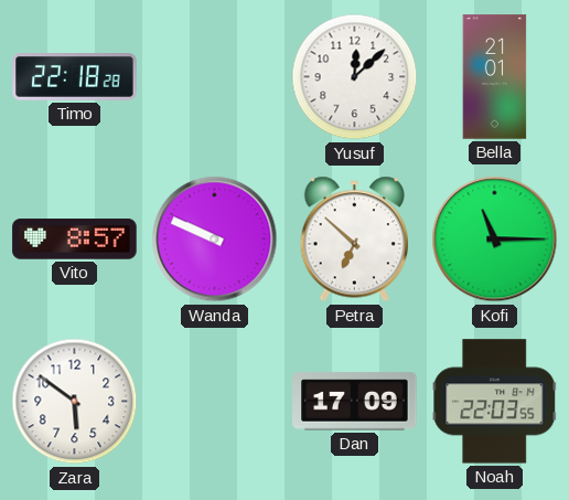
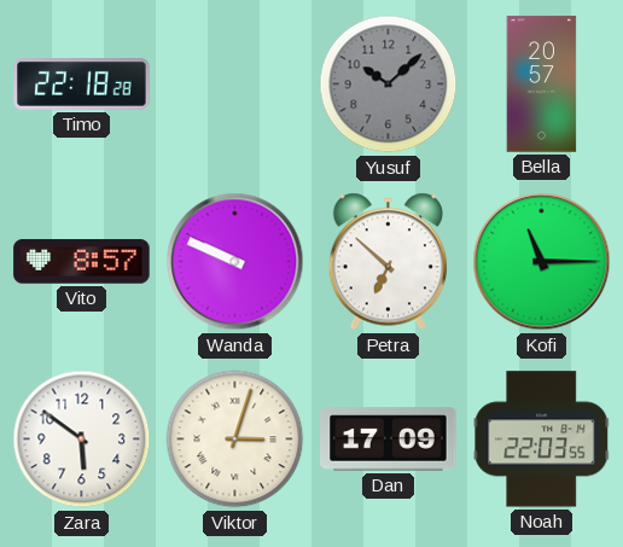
Yusuf: 12:08 -> 10:08 (389, 85)
Yusuf dial: white -> grey (389, 85)
Bella: 21:01 -> 20:57 (542, 85)
Viktor: none -> 3:03 (235, 440)
